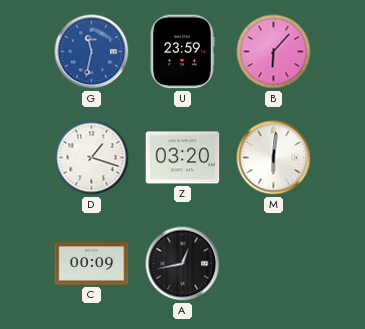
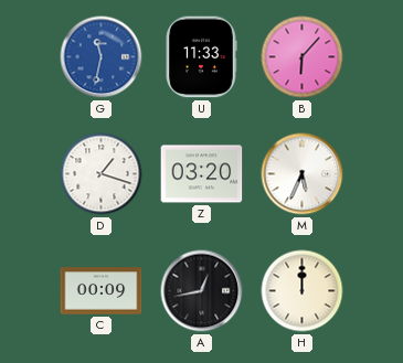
U: 23:59 -> 11:33 (201, 57)
M: 6:01 -> 5:34 (303, 174)
H: none -> 12:00 (303, 291)
